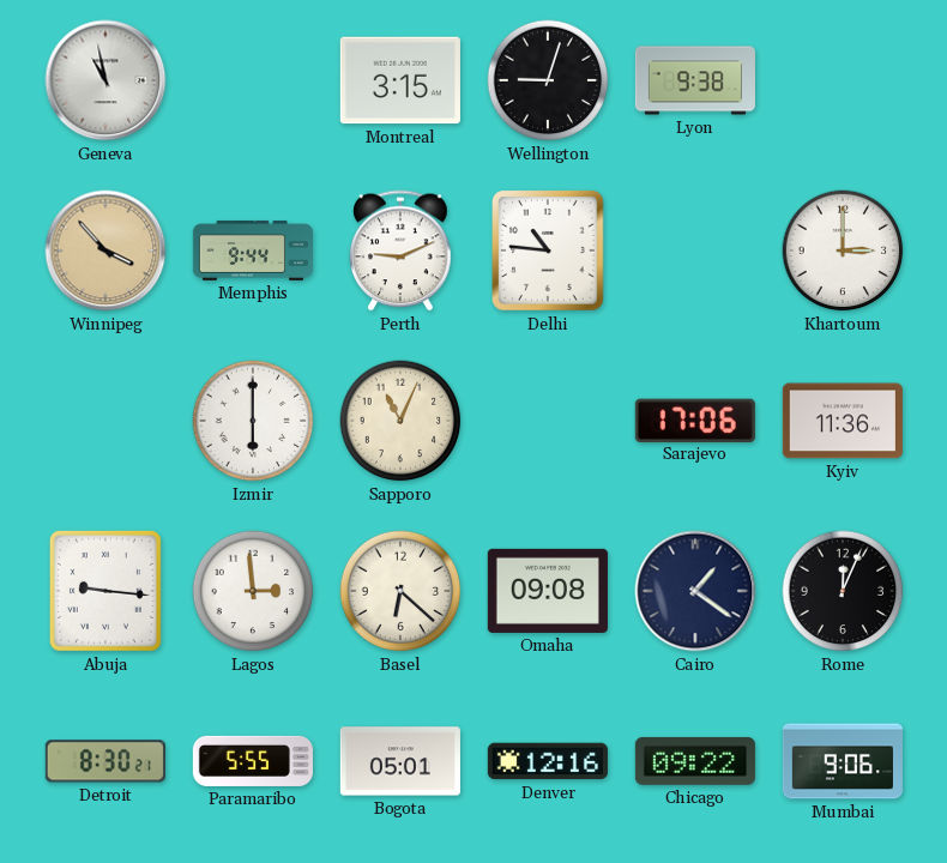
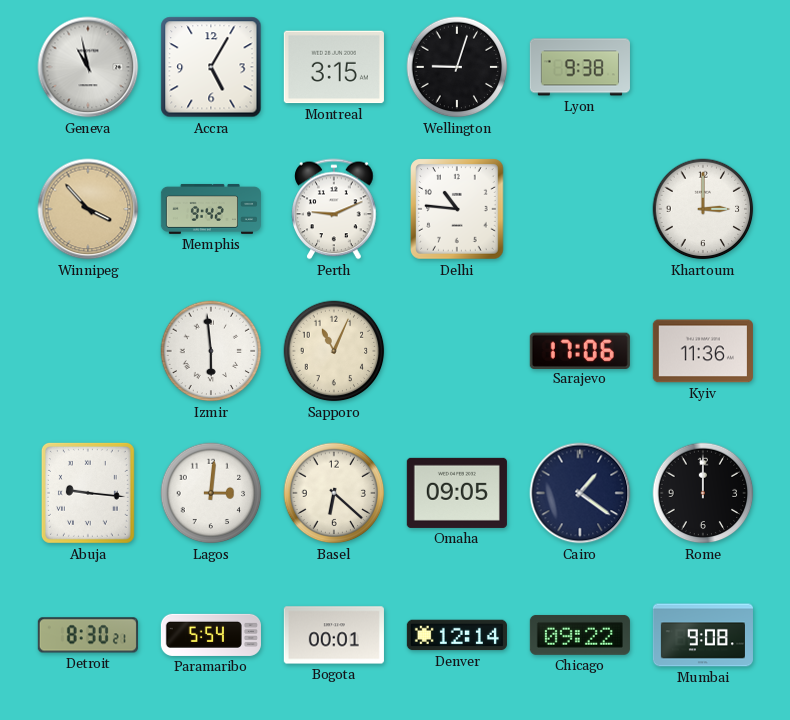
Accra: none -> 5:05 (211, 67)
Memphis: 9:44 -> 9:42 (210, 209)
Izmir: 6:00 -> 5:59 (211, 351)
Lagos: 2:59 -> 3:01 (211, 493)
Omaha: 09:08 -> 09:05 (457, 493)
Rome: 12:04 -> 12:00 (703, 493)
Paramaribo: 5:55 -> 5:54 (211, 635)
Bogota: 05:01 -> 00:01 (334, 635)
Denver: 12:16 -> 12:14 (457, 635)
Mumbai: 9:06 -> 9:08 (703, 635)
